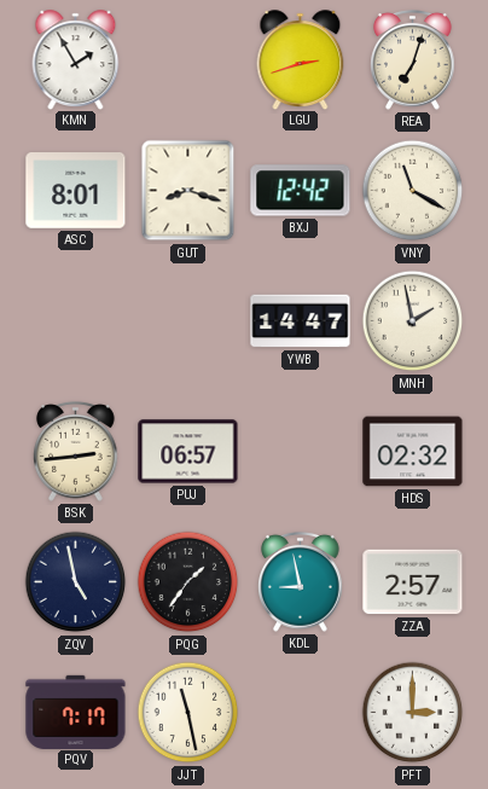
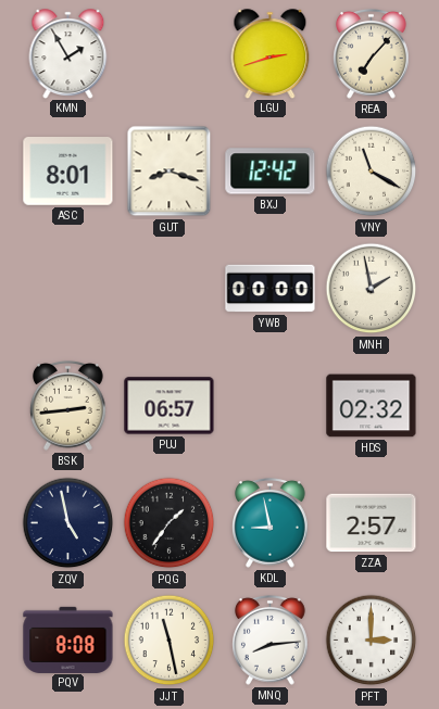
REA: 7:03 -> 7:07 (372, 53)
YWB: 14:47 -> 00:00 (271, 289)
PQV: 7:17 -> 8:08 (68, 640)
MNQ: none -> 8:14 (271, 640)
